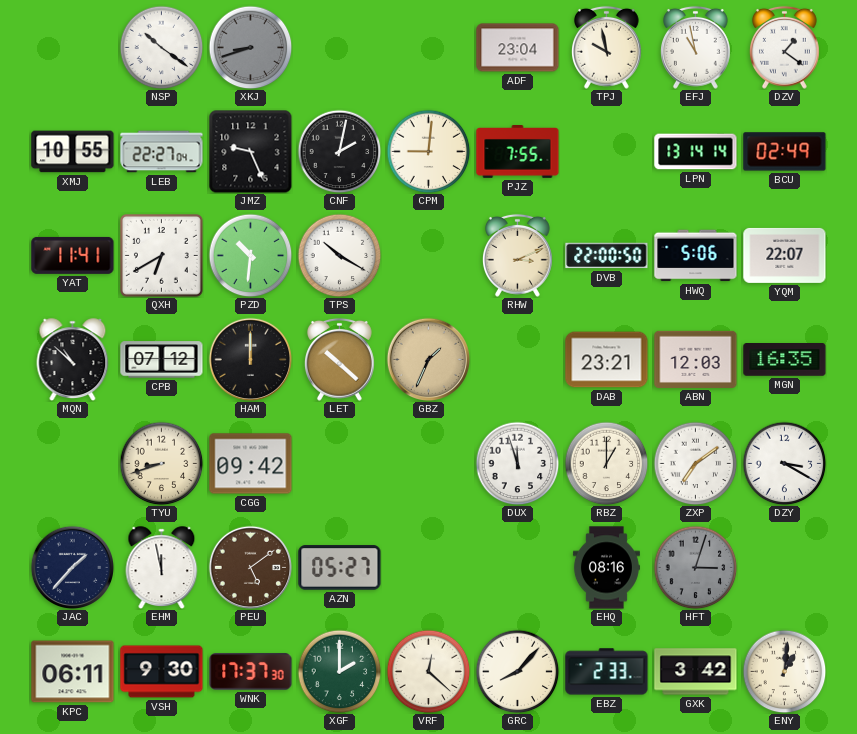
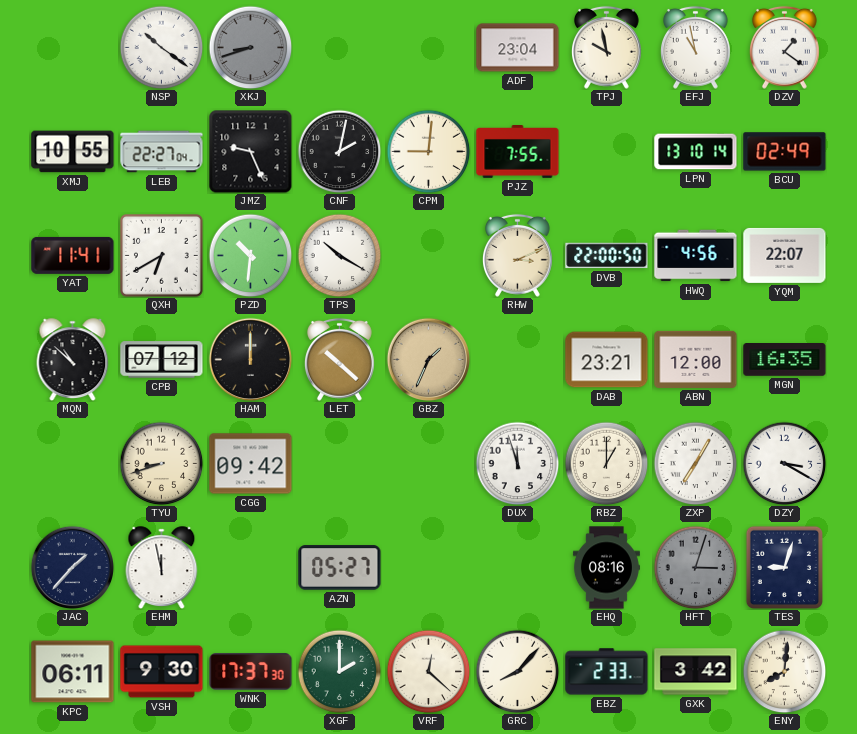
LPN: 13:14 -> 13:10 (696, 152)
HWQ: 5:06 -> 4:56 (696, 256)
ABN: 12:03 -> 12:00 (696, 359)
ZXP: 7:09 -> 7:05 (695, 463)
PEU: 5:09 -> none (250, 567)
TES: none -> 9:03 (784, 567)
ENY: 1:01 -> 8:01 (784, 671)
